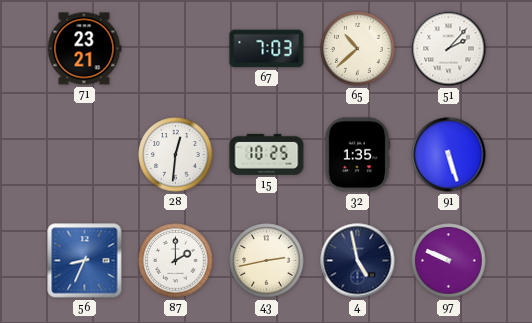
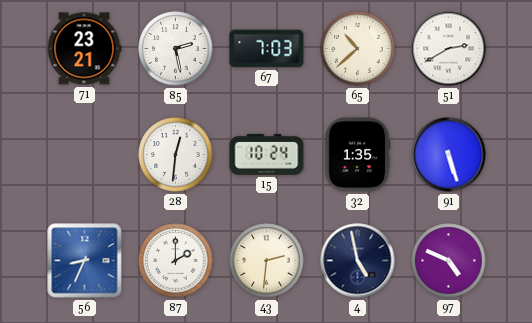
85: none -> 2:28 (176, 49)
51: 2:07 -> 2:40 (449, 49)
15: 10:25 -> 10:24 (267, 154)
43: 2:43 -> 2:31 (267, 261)
97: 9:49 -> 4:49 (449, 261)
